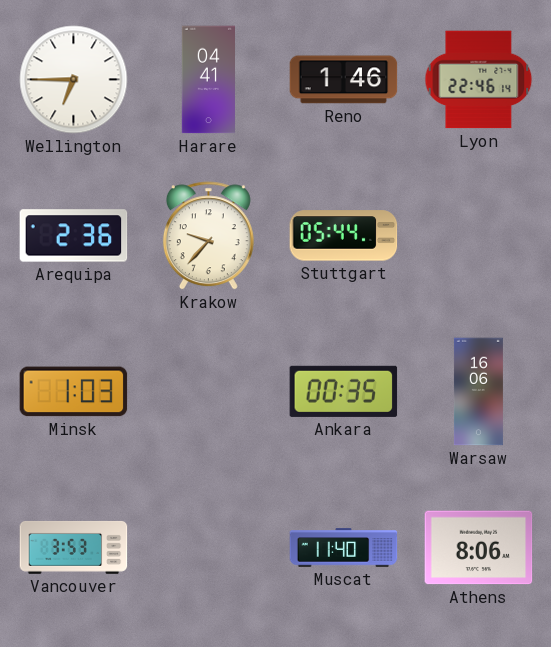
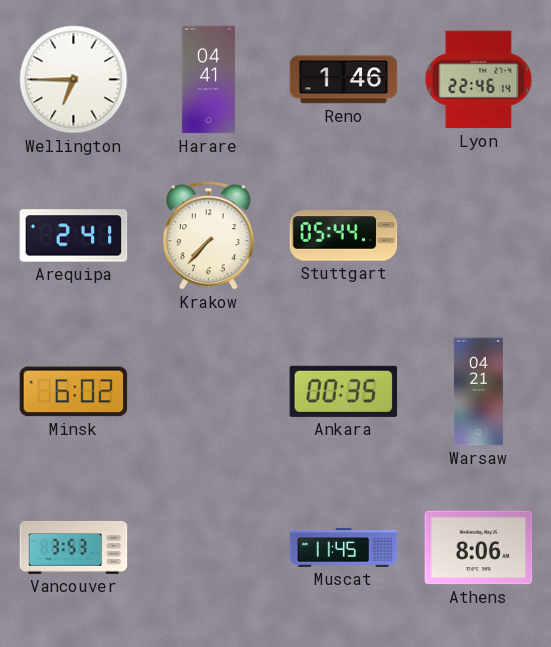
Arequipa: 2:36 -> 2:41 (74, 236)
Krakow: 9:37 -> 7:37 (208, 236)
Minsk: 1:03 -> 6:02 (74, 392)
Warsaw: 16:06 -> 04:21 (478, 392)
Muscat: 11:40 -> 11:45 (344, 548)
